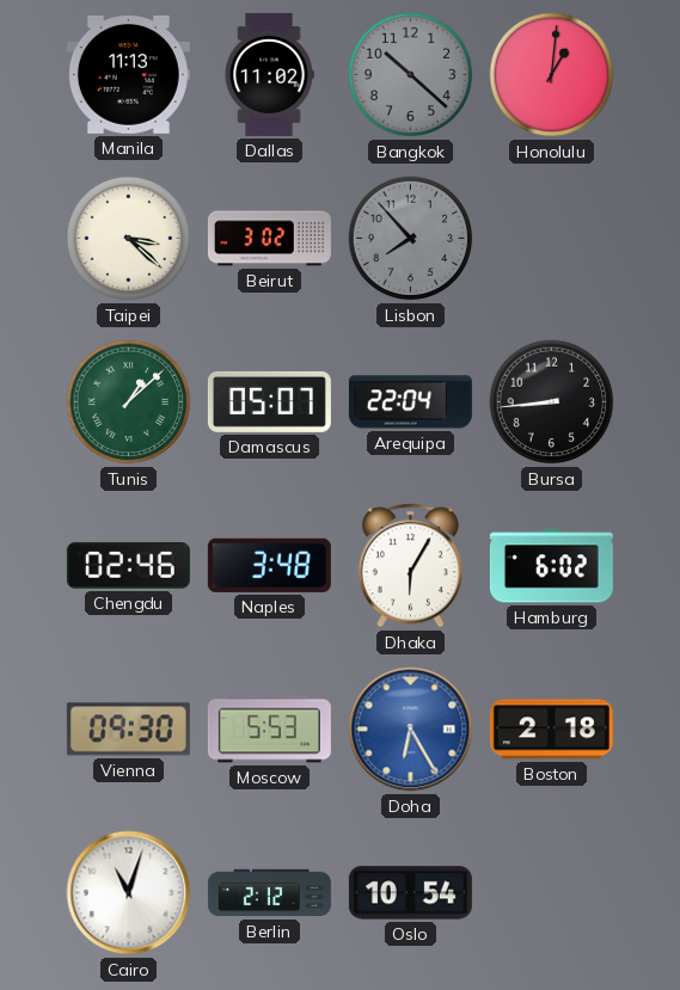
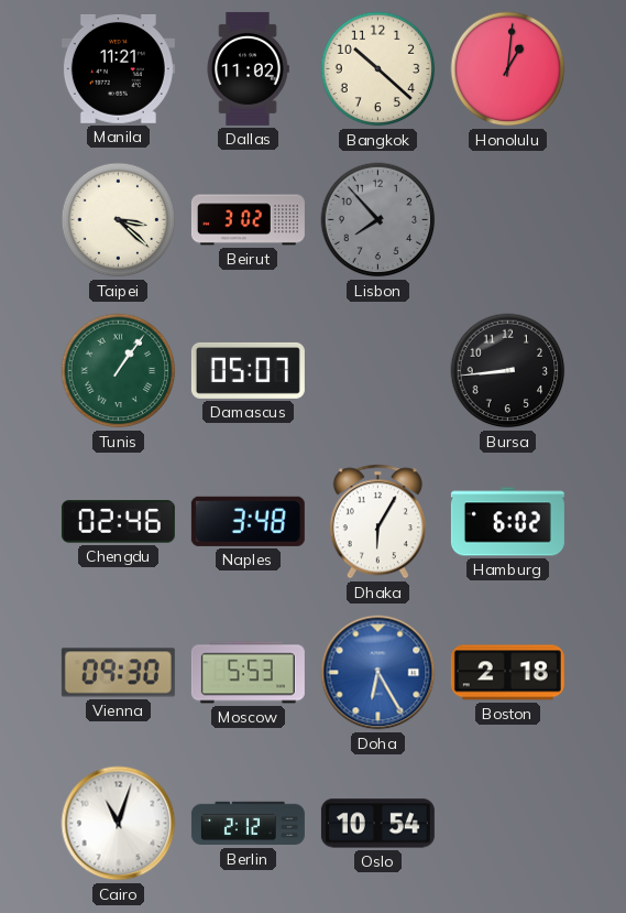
Manila: 11:13 -> 11:21 (118, 68)
Bangkok dial: grey -> cream (378, 69)
Tunis: 1:08 -> 1:06 (119, 371)
Arequipa: 22:04 -> none (410, 402)
